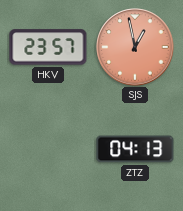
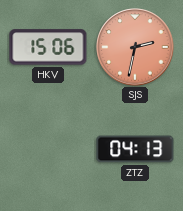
HKV: 23:57 -> 15:06 (48, 47)
SJS: 12:58 -> 2:32 (135, 47)
